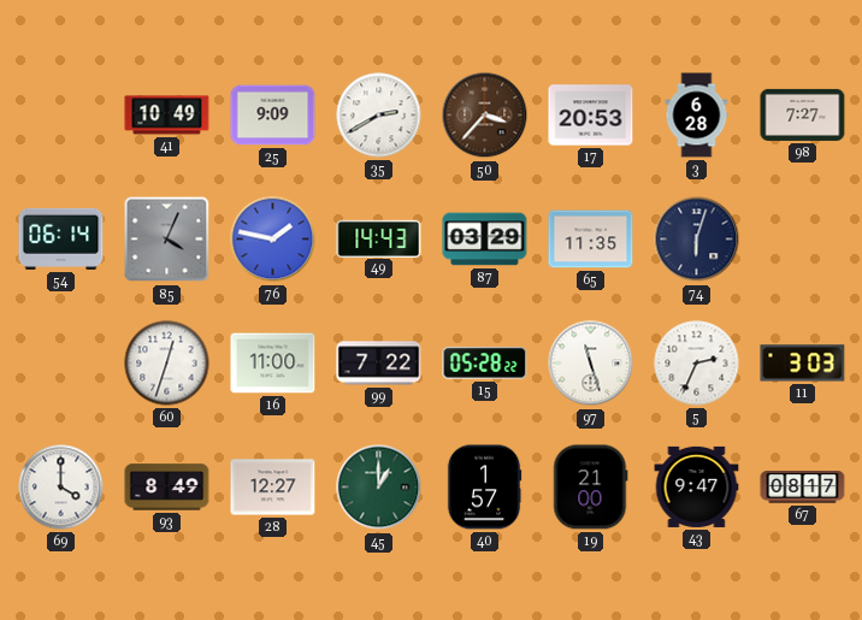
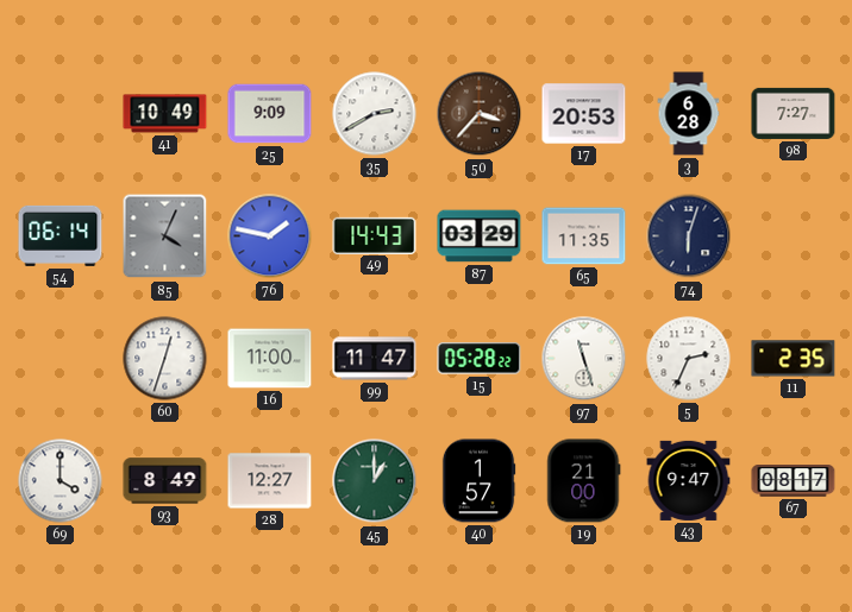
99: 7:22 -> 11:47 (375, 359)
11: 3:03 -> 2:35 (794, 359)
